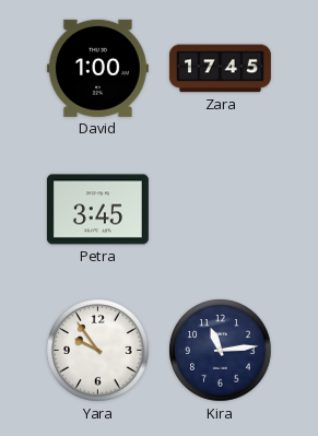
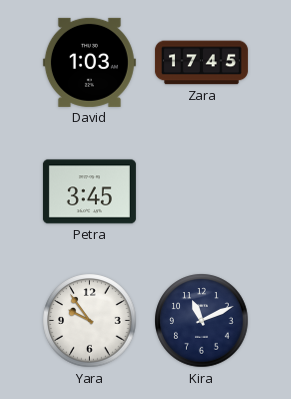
David: 1:00 -> 1:03 (89, 62)
Kira: 11:14 -> 11:11 (202, 321)
